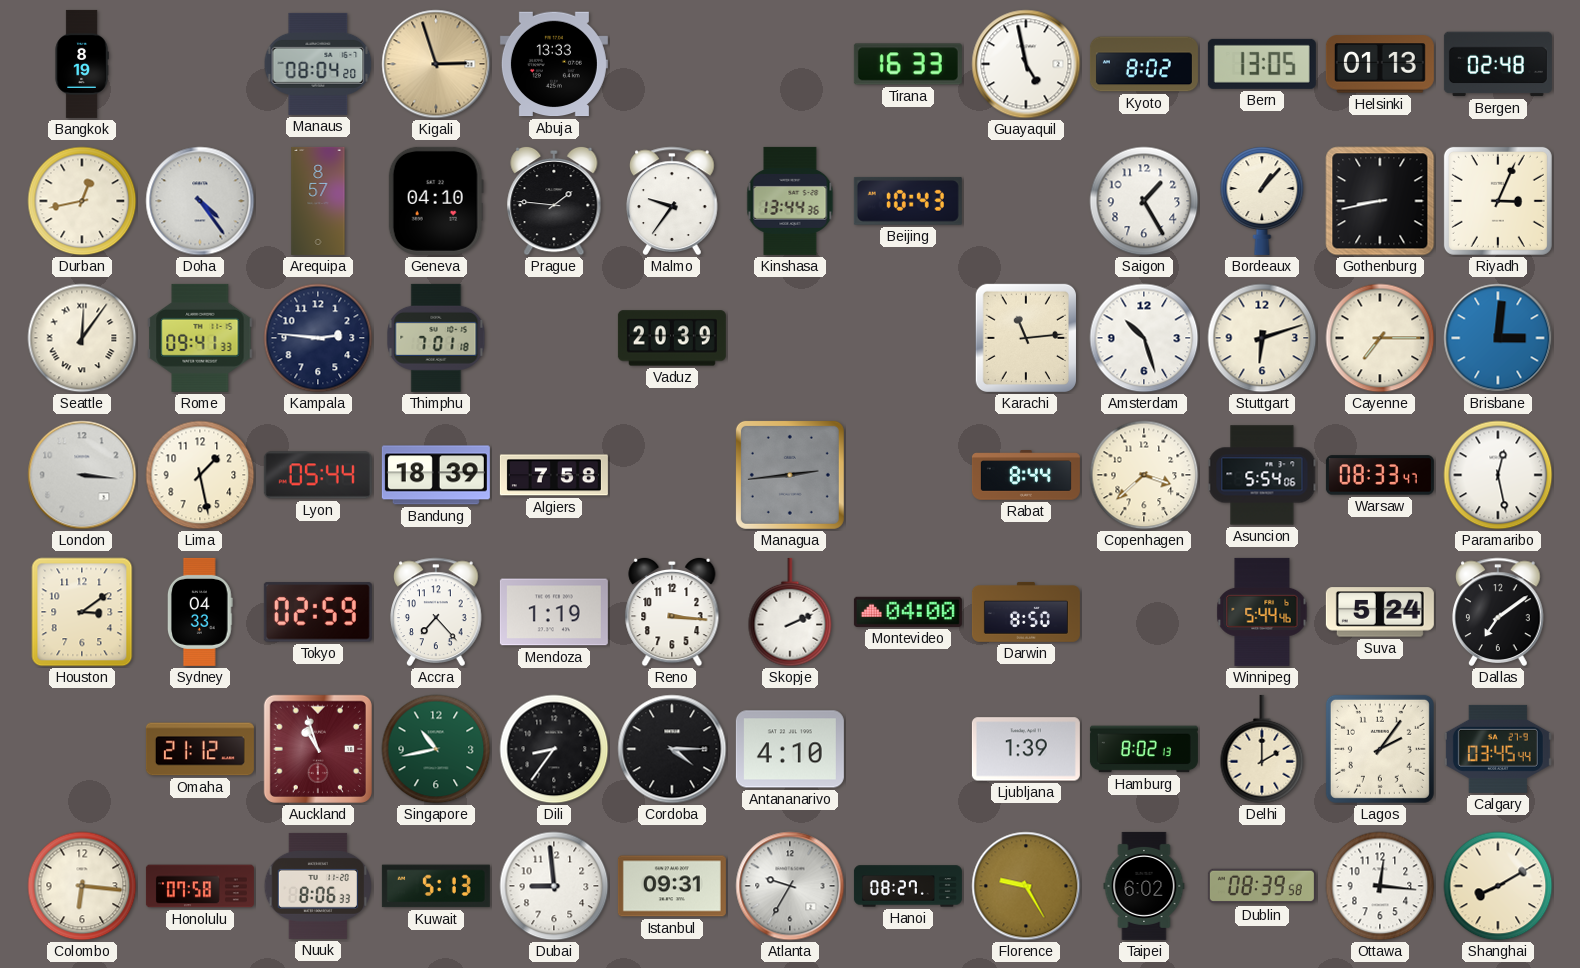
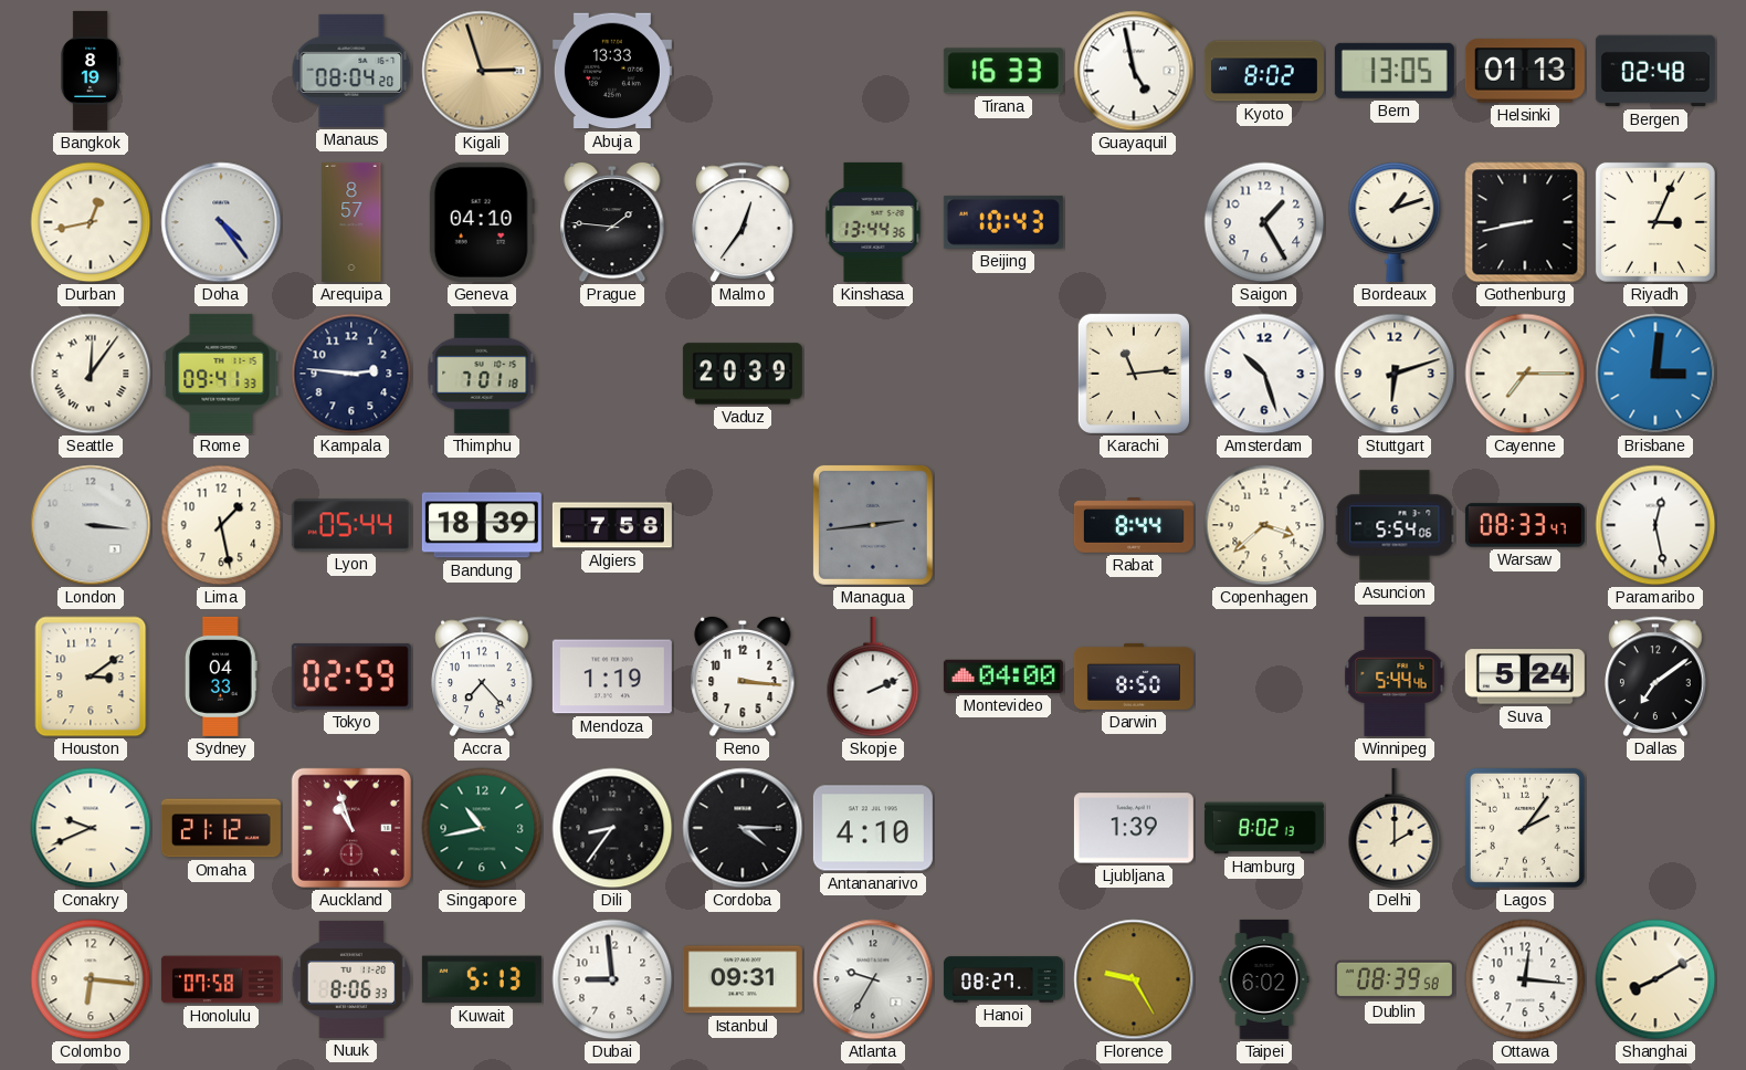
Malmo: 9:36 -> 12:36 (743, 222)
Bordeaux: 1:07 -> 1:12 (1395, 222)
Conakry: none -> 9:41 (91, 828)
Calgary: 03:45 -> none (1498, 749)
